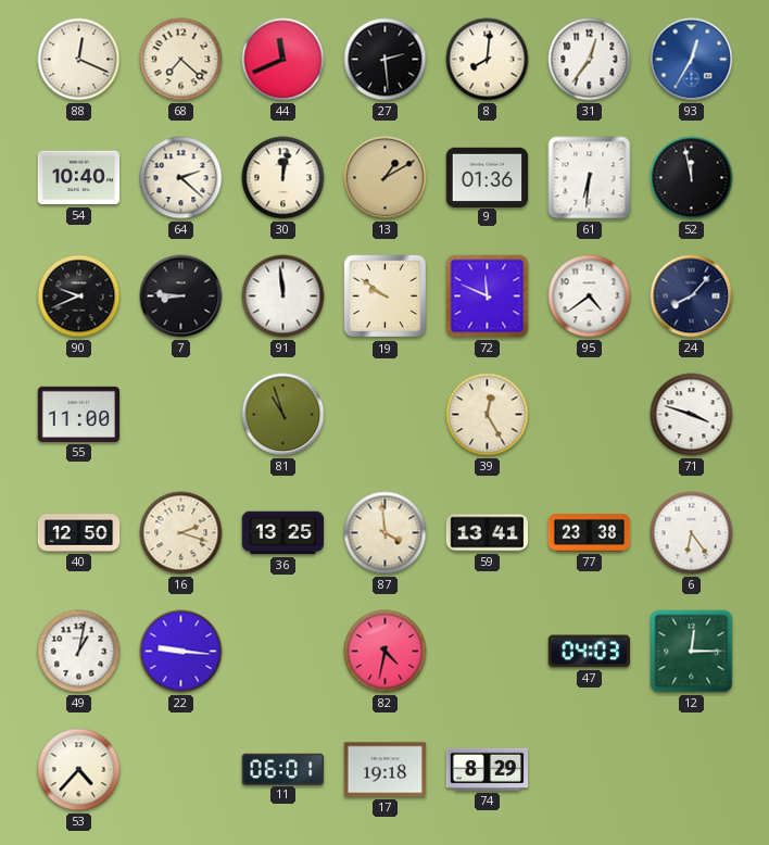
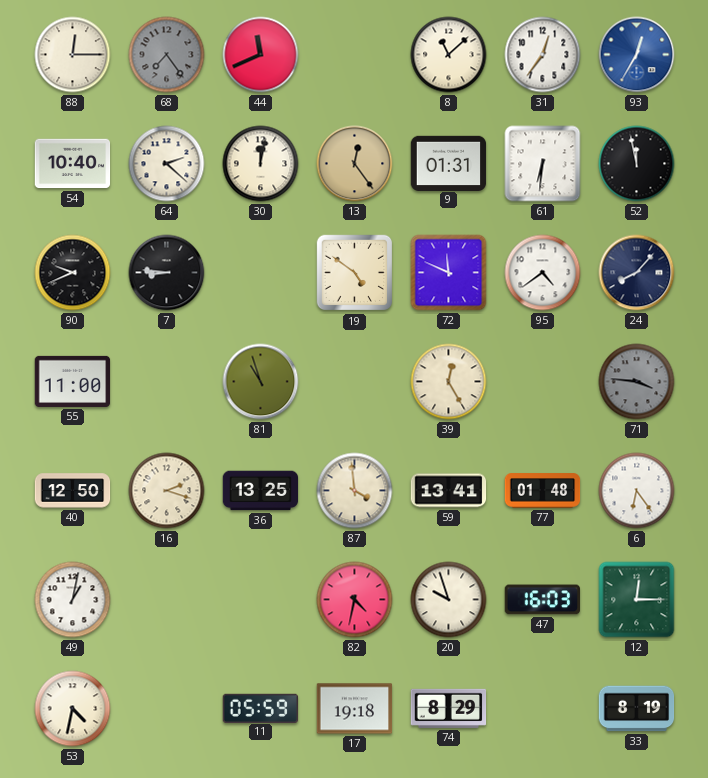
88: 12:19 -> 12:15 (73, 55)
68: 7:22 -> 7:24 (167, 55)
68 dial: cream -> grey (167, 55)
27: 2:29 -> none (386, 60)
8: 8:01 -> 11:08 (449, 55)
13: 1:10 -> 12:24 (355, 164)
9: 01:36 -> 01:31 (449, 163)
91: 11:59 -> none (283, 297)
19: 9:51 -> 4:51 (355, 273)
71: 3:48 -> 3:46 (637, 382)
71 dial: white -> grey (637, 382)
77: 23:38 -> 01:48 (543, 491)
22: 9:16 -> none (181, 652)
20: none -> 9:57 (449, 600)
47: 04:03 -> 16:03 (542, 600)
53: 4:37 -> 4:32 (73, 709)
11: 06:01 -> 05:59 (261, 708)
33: none -> 8:19 (637, 709)
